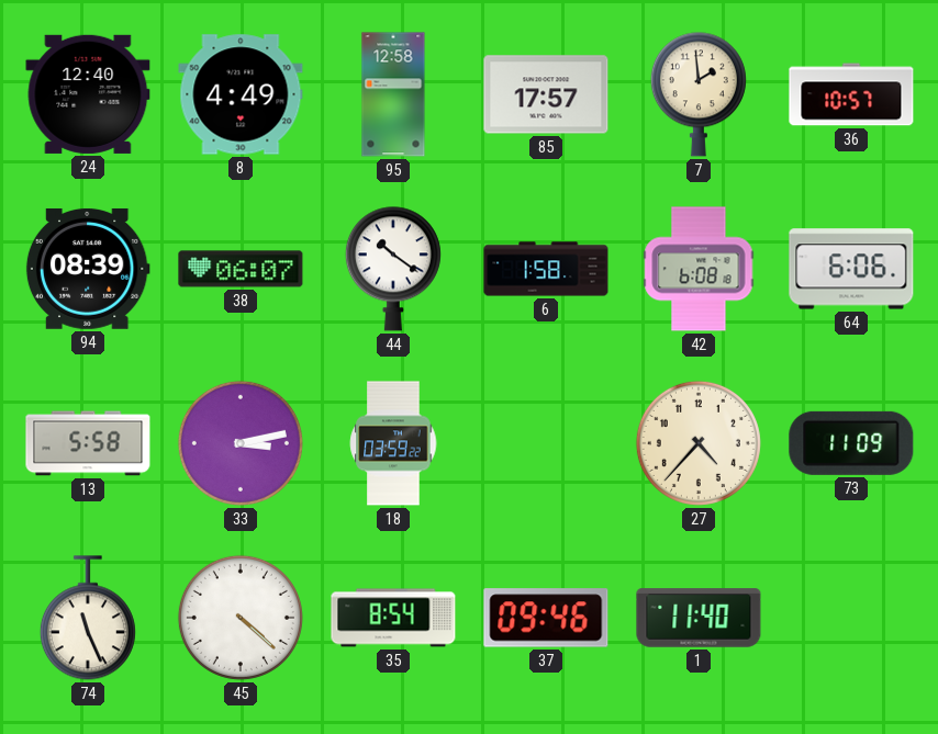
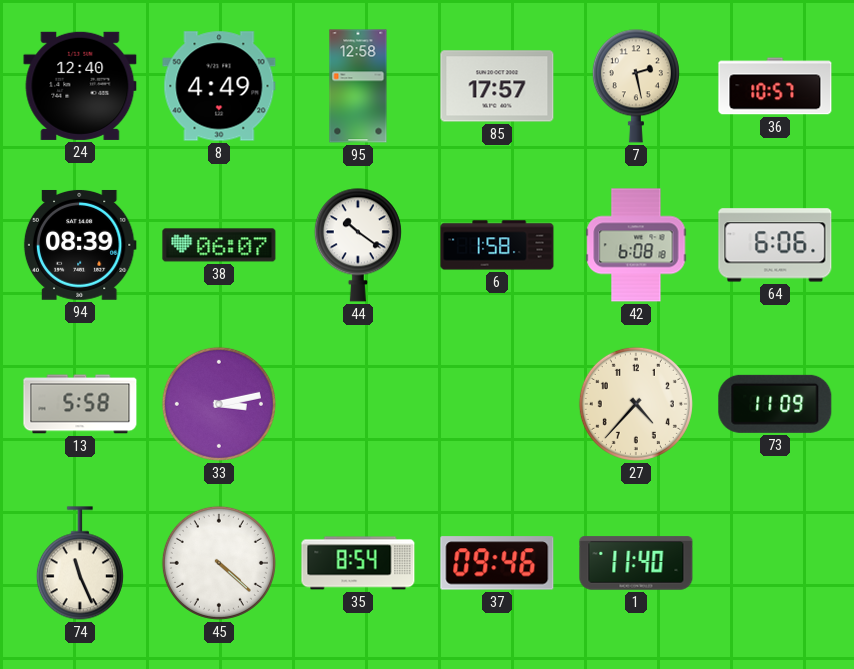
7: 1:59 -> 2:28 (636, 86)
18: 03:59 -> none (393, 443)
